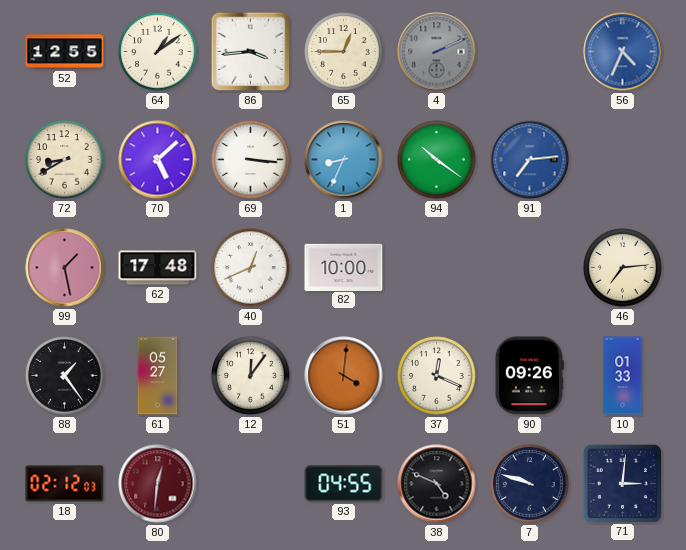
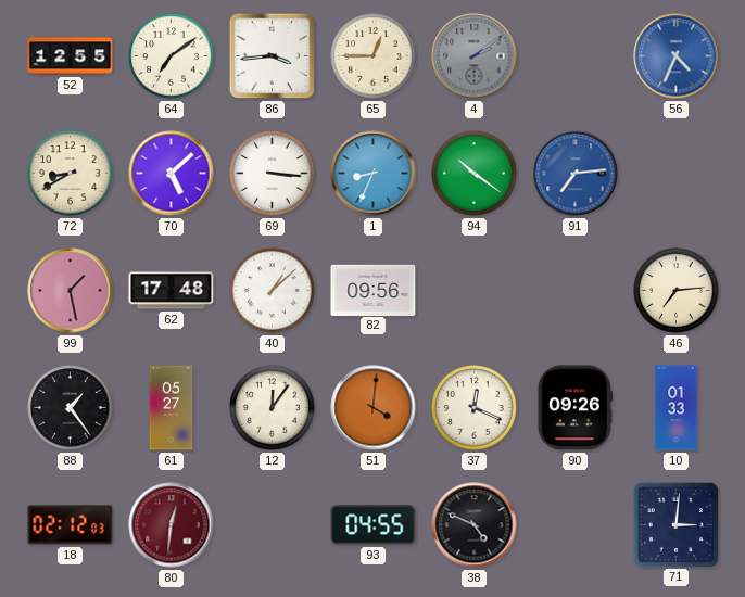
64: 1:09 -> 7:09 (172, 56)
4: 2:11 -> 2:09 (475, 56)
40: 12:41 -> 1:08 (273, 291)
82: 10:00 -> 09:56 (374, 290)
7: 9:48 -> none (530, 484)
